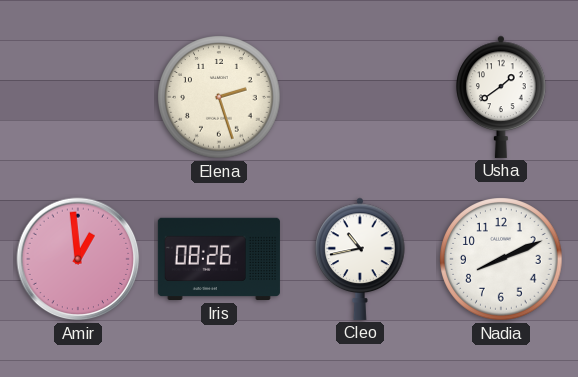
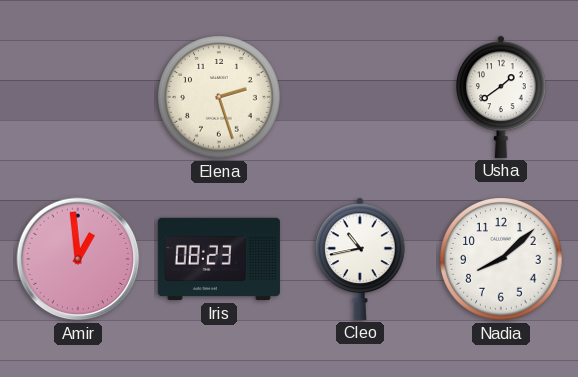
Iris: 08:26 -> 08:23 (219, 259)
Nadia: 8:11 -> 8:08 (501, 259)
